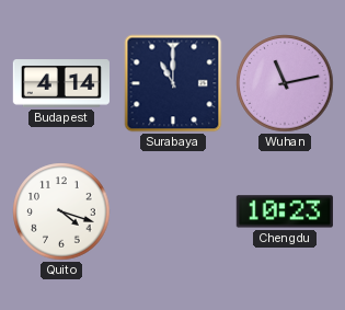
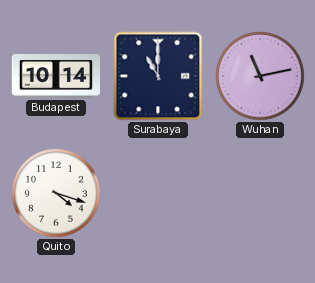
Budapest: 4:14 -> 10:14 (55, 76)
Chengdu: 10:23 -> none (285, 211)
